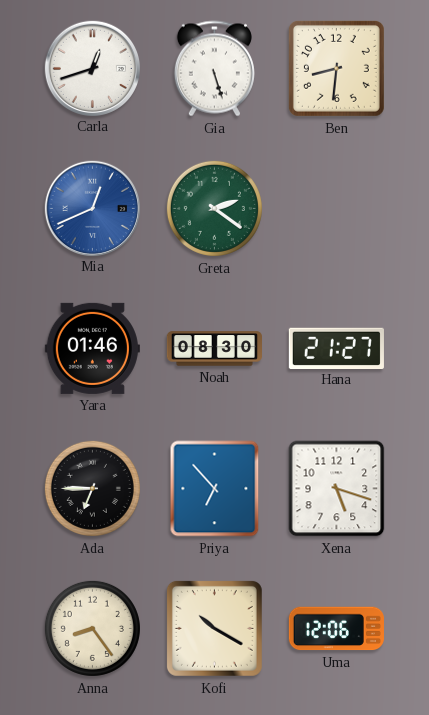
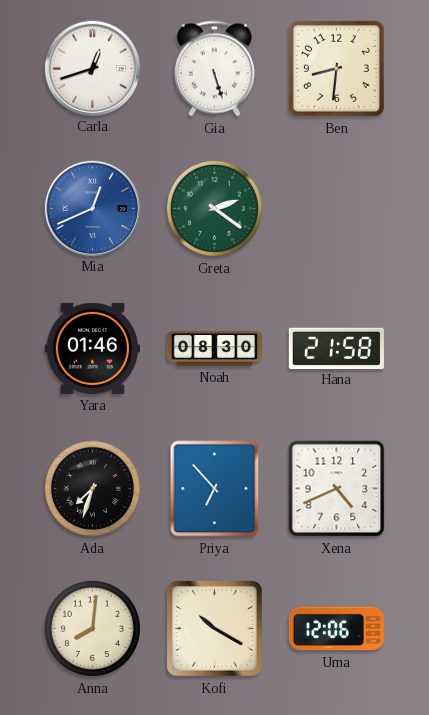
Hana: 21:27 -> 21:58 (336, 348)
Ada: 6:45 -> 7:33 (92, 488)
Xena: 5:18 -> 4:41 (337, 489)
Anna: 8:24 -> 8:01 (92, 628)
